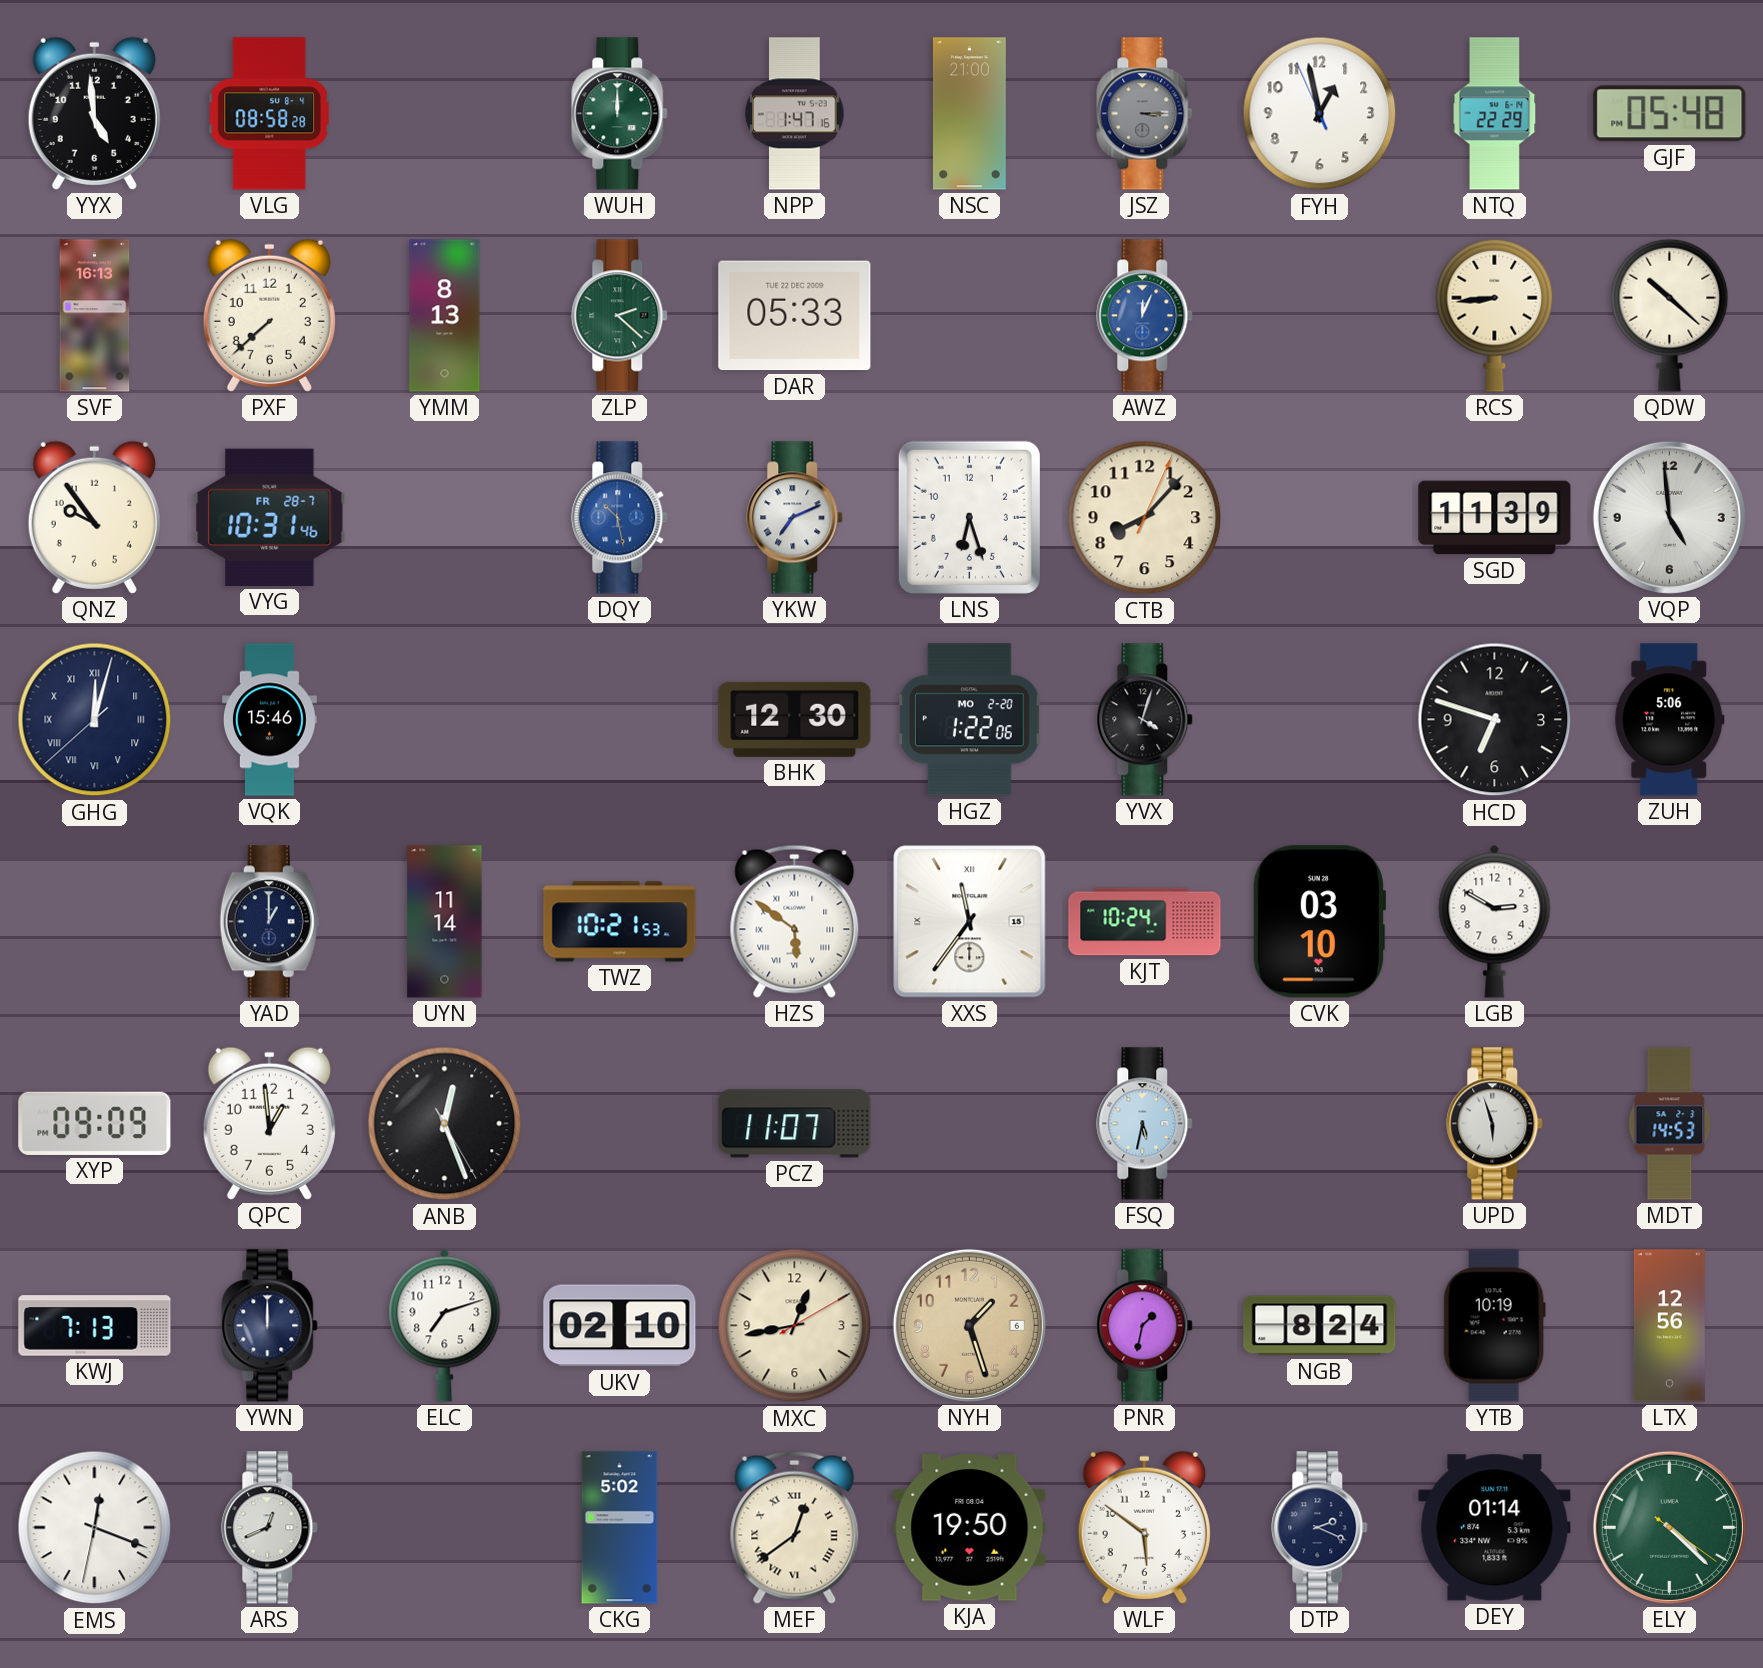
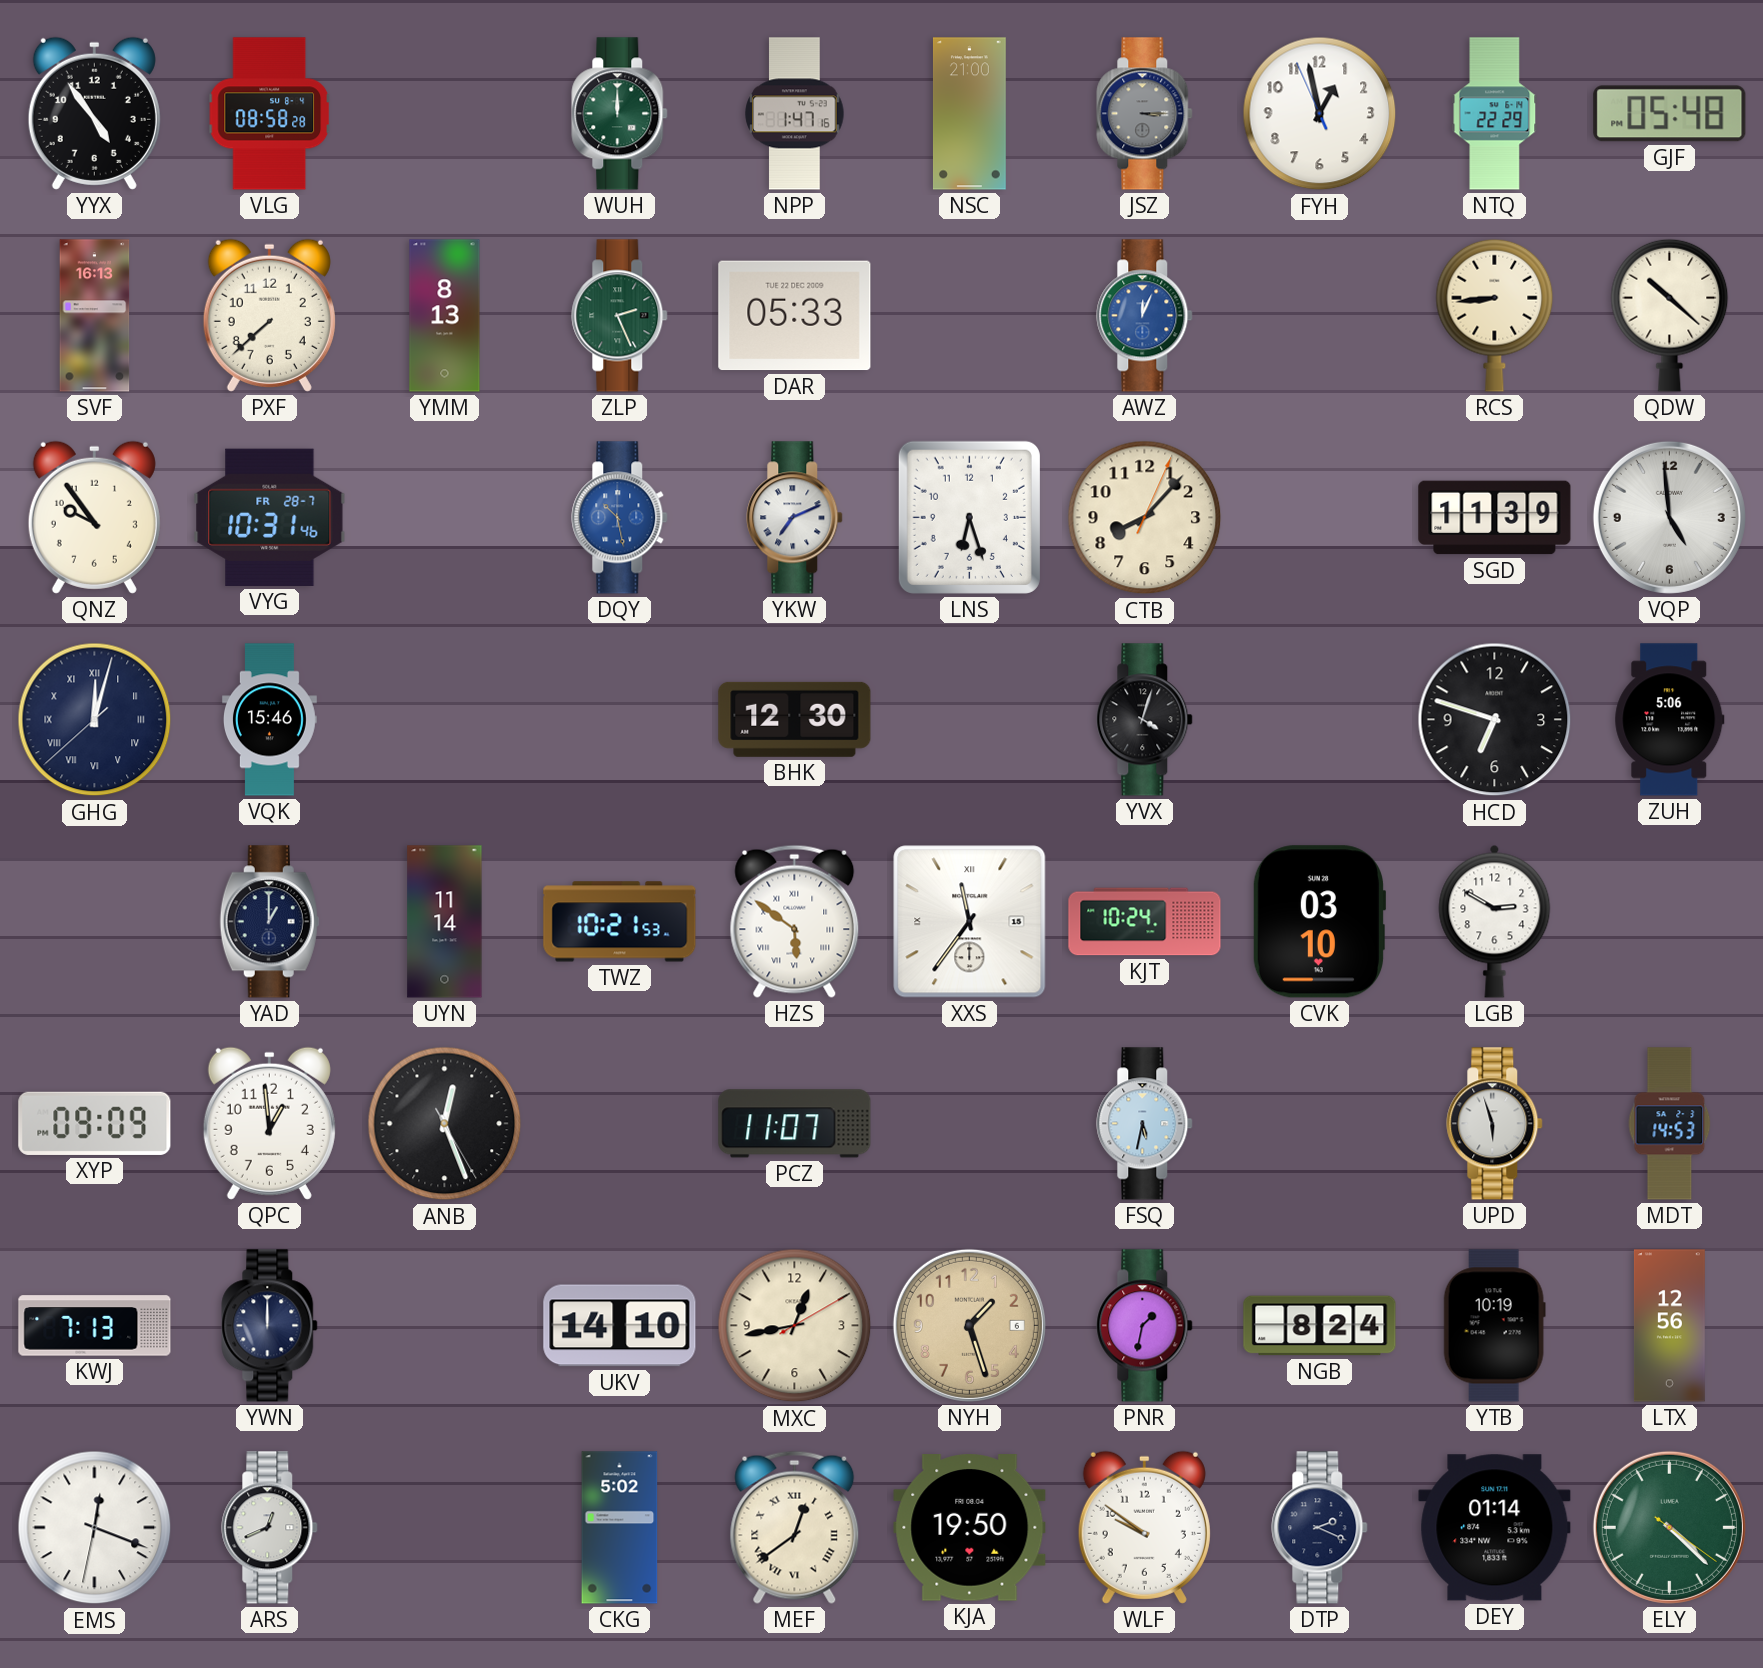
YYX: 4:59 -> 4:54 (94, 113)
ZLP: 2:22 -> 2:26 (620, 316)
HGZ: 1:22 -> none (970, 720)
ELC: 7:12 -> none (445, 1325)
UKV: 02:10 -> 14:10 (620, 1326)
WLF: 5:51 -> 9:51 (1144, 1527)
